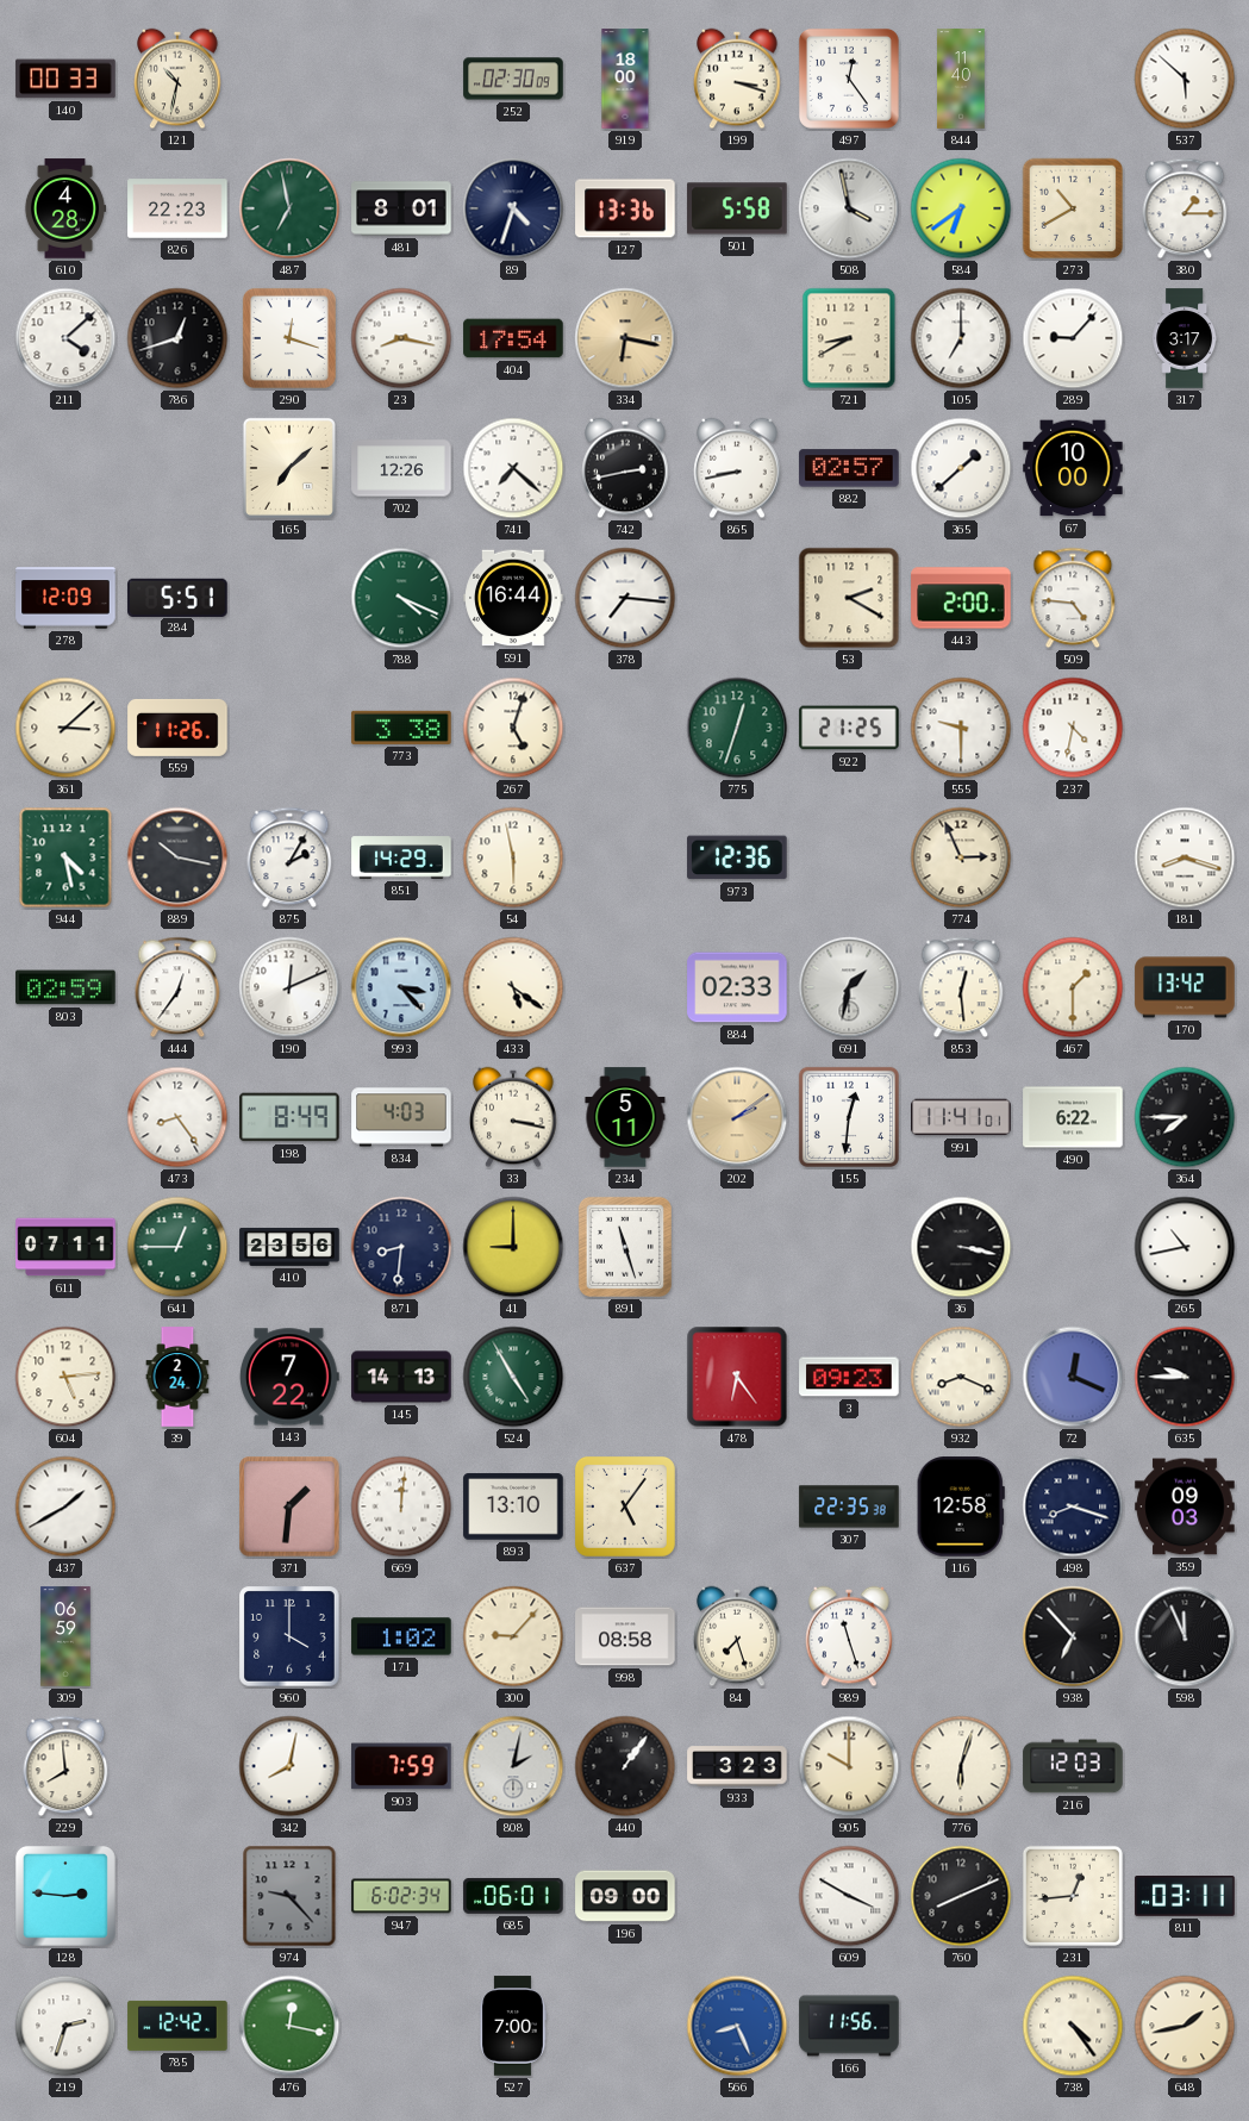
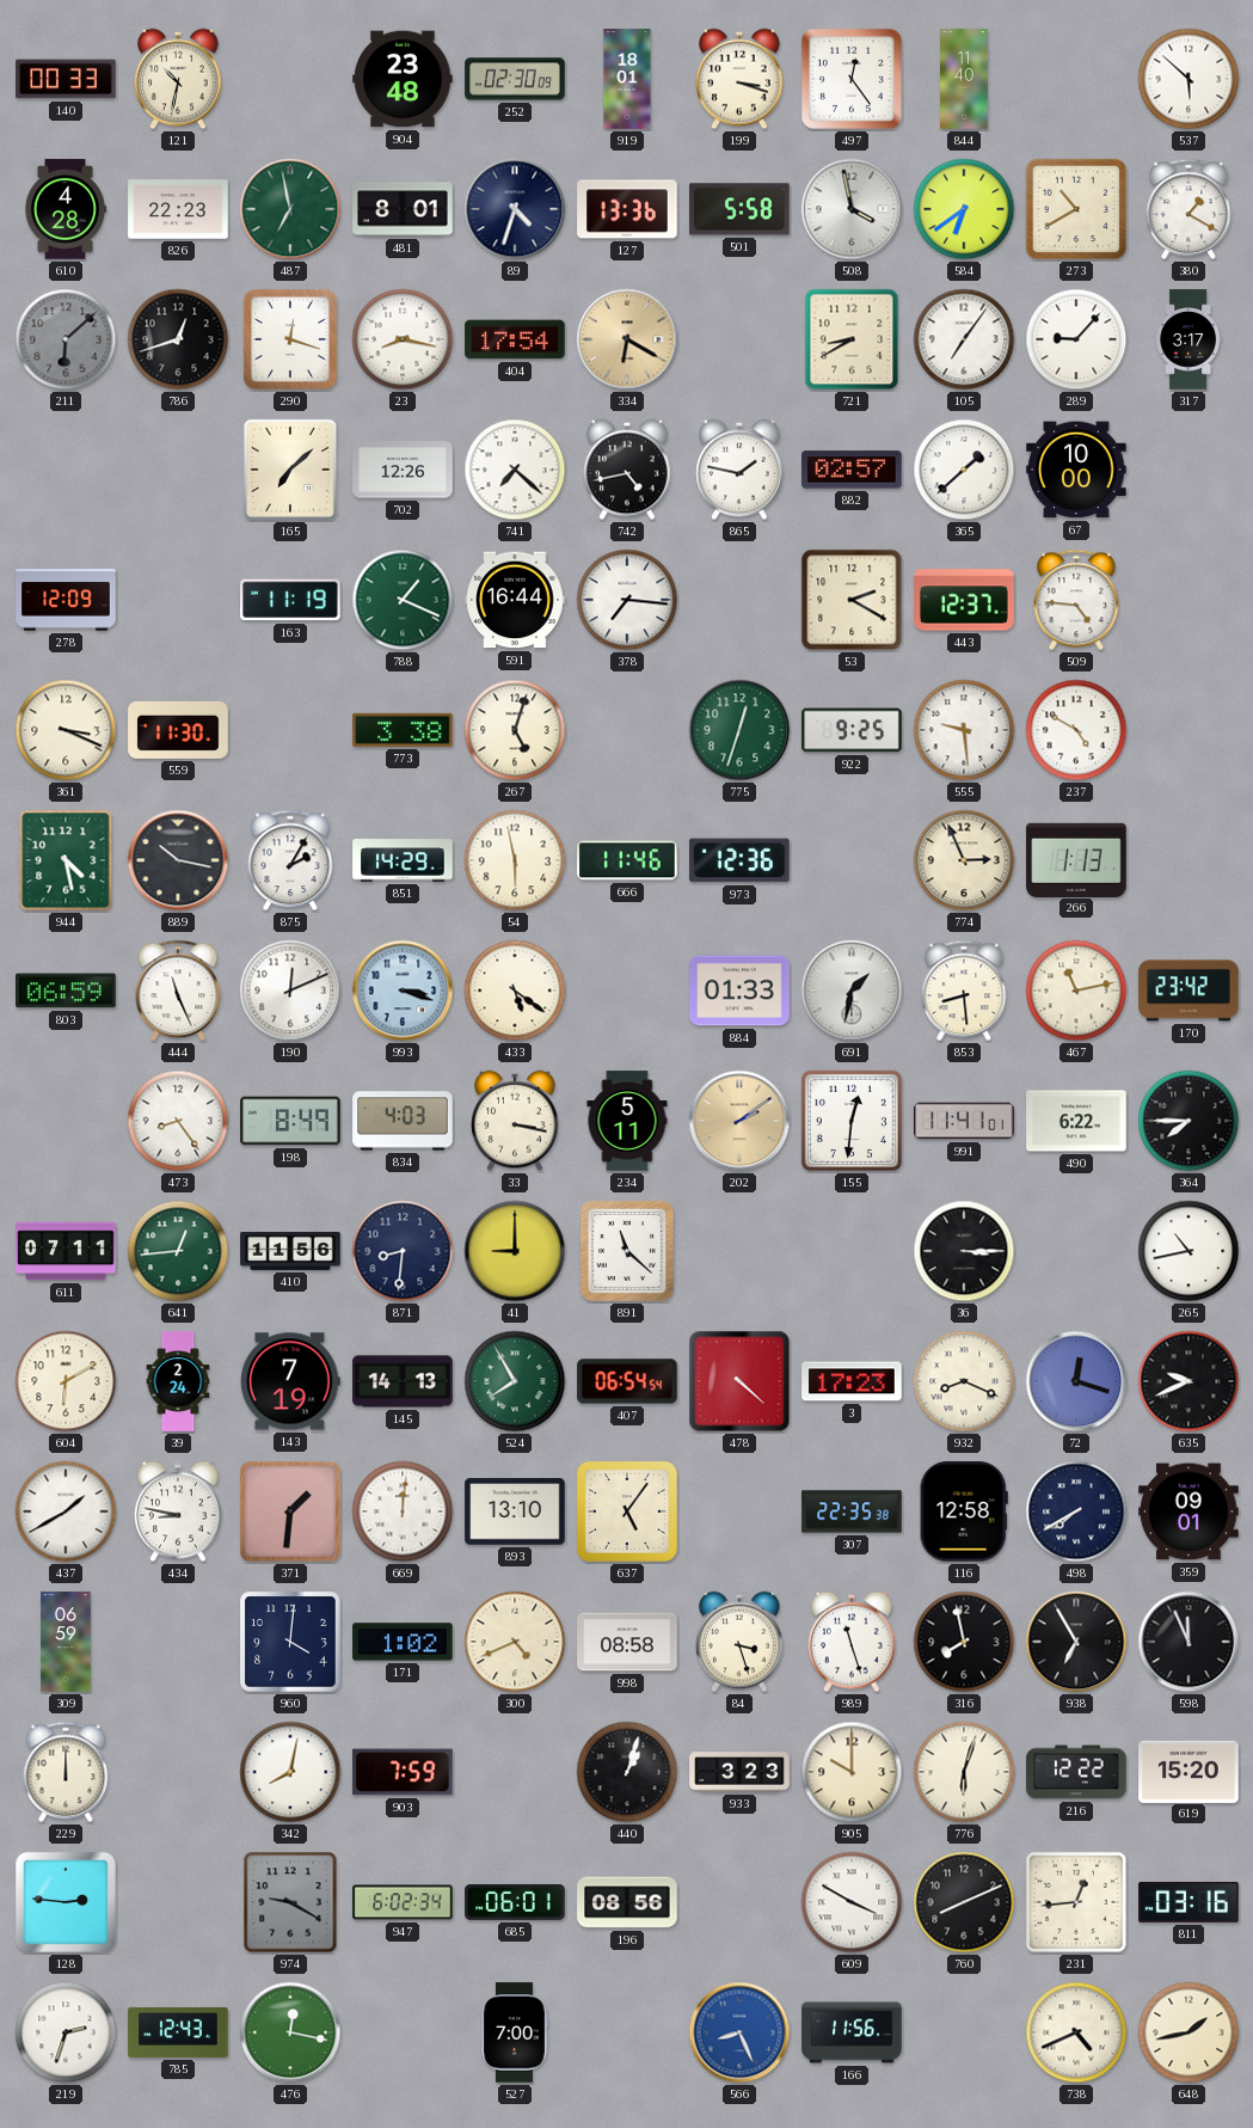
904: none -> 23:48 (403, 79)
919: 18:00 -> 18:01 (627, 79)
380: 1:15 -> 1:20 (1188, 209)
211: 4:08 -> 6:08 (66, 339)
211 dial: white -> grey (66, 339)
334: 6:17 -> 6:20 (627, 339)
105: 7:00 -> 7:06 (964, 339)
742: 2:43 -> 4:43 (627, 470)
865: 8:43 -> 1:47 (739, 470)
284: 5:51 -> none (177, 597)
163: none -> 11:19 (290, 600)
788: 4:19 -> 1:19 (403, 600)
443: 2:00 -> 12:37 (964, 600)
361: 3:08 -> 3:19 (66, 730)
559: 11:26 -> 11:30 (178, 730)
922: 21:25 -> 9:25 (852, 730)
555: 9:30 -> 9:29 (964, 730)
237: 4:32 -> 4:50 (1076, 730)
666: none -> 11:46 (627, 860)
266: none -> 1:13 (1076, 859)
181: 8:18 -> none (1185, 857)
803: 02:59 -> 06:59 (66, 991)
444: 12:36 -> 11:26 (178, 991)
993: 3:23 -> 3:18 (403, 991)
884: 02:33 -> 01:33 (739, 991)
853: 12:29 -> 8:29 (964, 991)
467: 1:30 -> 11:13 (1076, 991)
170: 13:42 -> 23:42 (1188, 991)
641: 12:45 -> 12:44 (178, 1251)
410: 23:56 -> 11:56 (290, 1251)
891: 11:27 -> 11:22 (627, 1251)
36: 3:17 -> 3:15 (964, 1251)
604: 5:14 -> 6:10 (66, 1381)
143: 7:22 -> 7:19 (290, 1381)
524: 4:55 -> 7:55 (515, 1381)
407: none -> 06:54 (627, 1381)
478: 6:24 -> 4:22 (739, 1381)
3: 09:23 -> 17:23 (852, 1381)
72: 12:19 -> 12:18 (1076, 1381)
635: 9:45 -> 9:41 (1188, 1381)
434: none -> 8:47 (178, 1511)
498: 8:18 -> 7:40 (1076, 1511)
359: 09:03 -> 09:01 (1188, 1511)
960: 4:00 -> 4:01 (290, 1642)
300: 9:07 -> 4:41 (515, 1642)
84: 7:27 -> 3:27 (739, 1642)
316: none -> 7:58 (964, 1642)
938: 6:53 -> 6:55 (1076, 1642)
229: 7:59 -> 12:00 (66, 1772)
808: 2:02 -> none (513, 1766)
440: 1:06 -> 1:03 (627, 1772)
216: 12:03 -> 12:22 (1076, 1772)
619: none -> 15:20 (1188, 1771)
974: 9:23 -> 9:20 (290, 1902)
196: 09:00 -> 08:56 (627, 1902)
811: 03:11 -> 03:16 (1188, 1902)
785: 12:42 -> 12:43 (178, 2032)
738: 4:24 -> 4:41 (1076, 2032)
